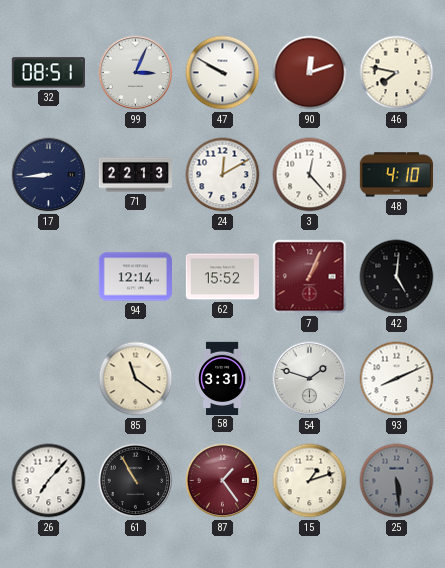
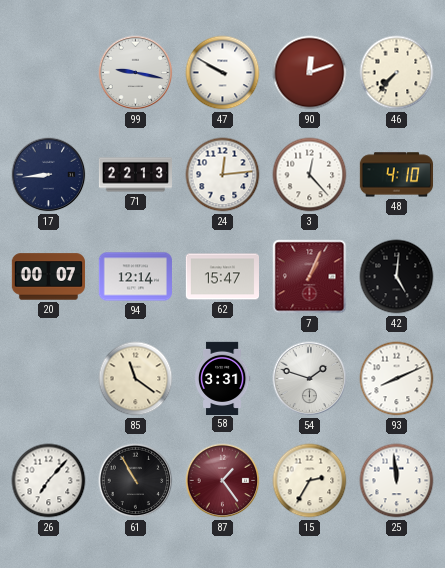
32: 08:51 -> none (48, 73)
99: 3:04 -> 9:17 (136, 73)
46: 7:47 -> 7:37 (397, 73)
24: 12:10 -> 12:14 (223, 175)
20: none -> 00:07 (48, 277)
62: 15:52 -> 15:47 (222, 277)
15: 1:12 -> 2:35 (310, 481)
25: 5:29 -> 11:59 (397, 481)
25 dial: grey -> white (397, 481)
